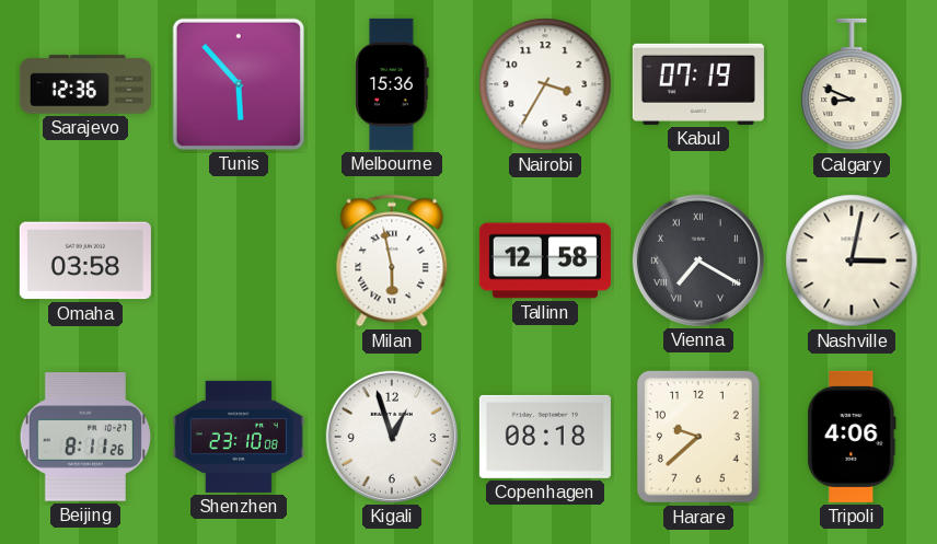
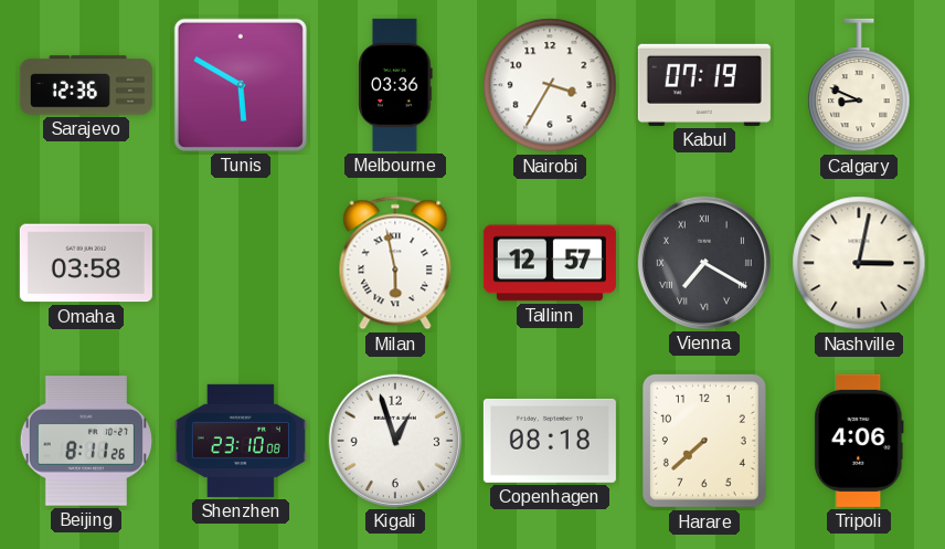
Tunis: 5:53 -> 5:50 (241, 85)
Melbourne: 15:36 -> 03:36 (395, 85)
Tallinn: 12:58 -> 12:57 (550, 263)
Harare: 9:38 -> 7:38 (704, 441)
